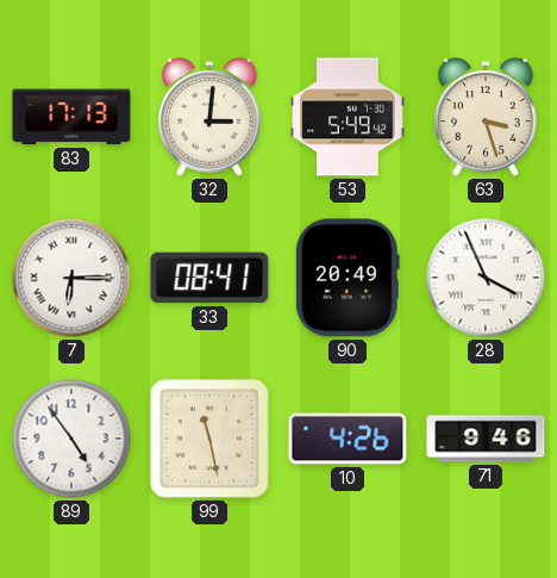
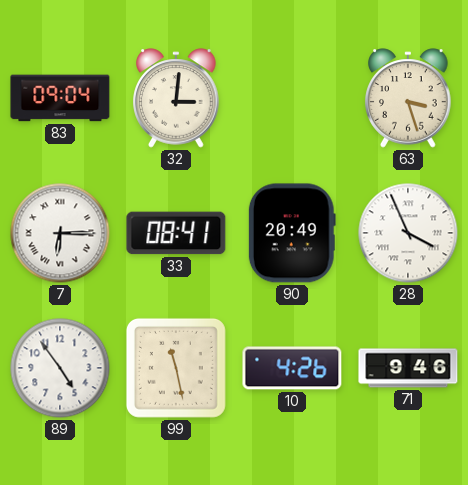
83: 17:13 -> 09:04 (60, 98)
53: 5:49 -> none (348, 117)
